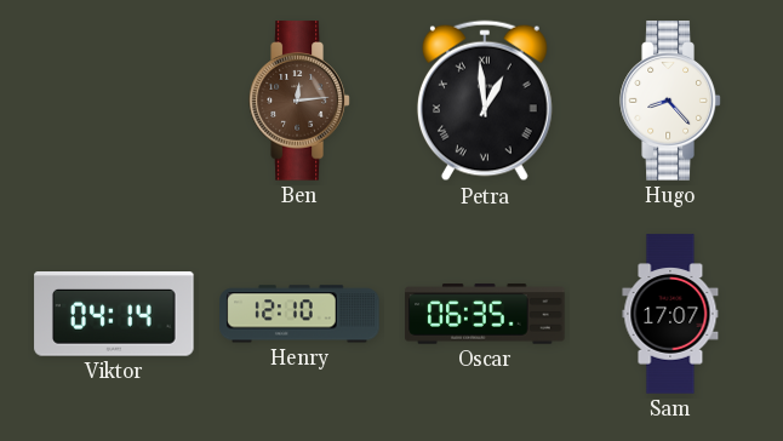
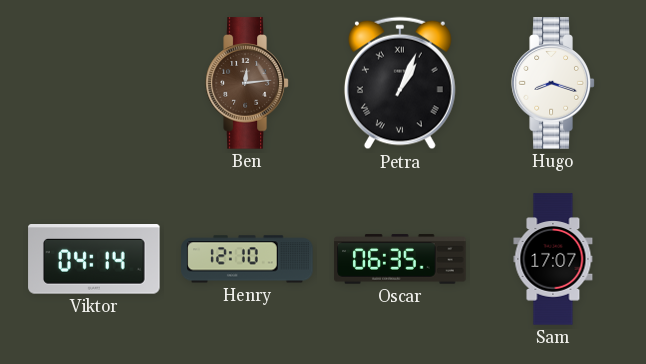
Petra: 12:59 -> 1:04 (400, 83)
Hugo: 8:23 -> 8:18 (553, 83)
